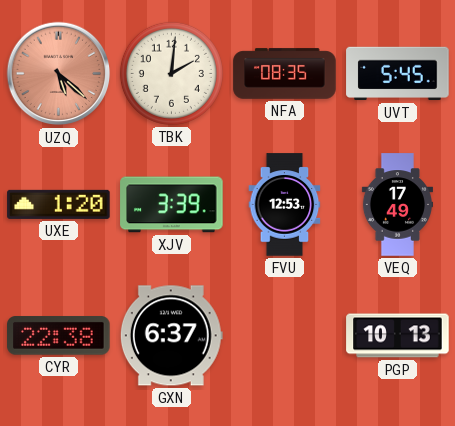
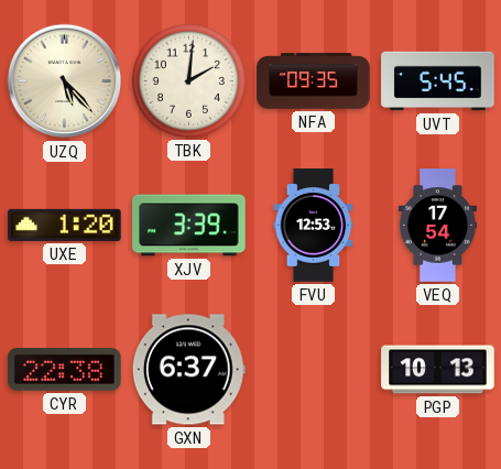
UZQ: 5:22 -> 5:23 (65, 81)
UZQ dial: salmon -> cream (65, 81)
NFA: 08:35 -> 09:35 (314, 81)
VEQ: 17:49 -> 17:54 (437, 226)
